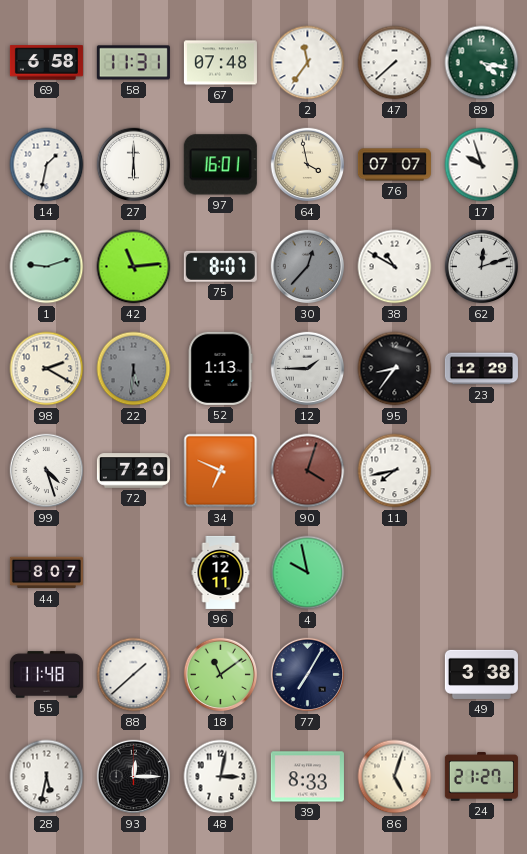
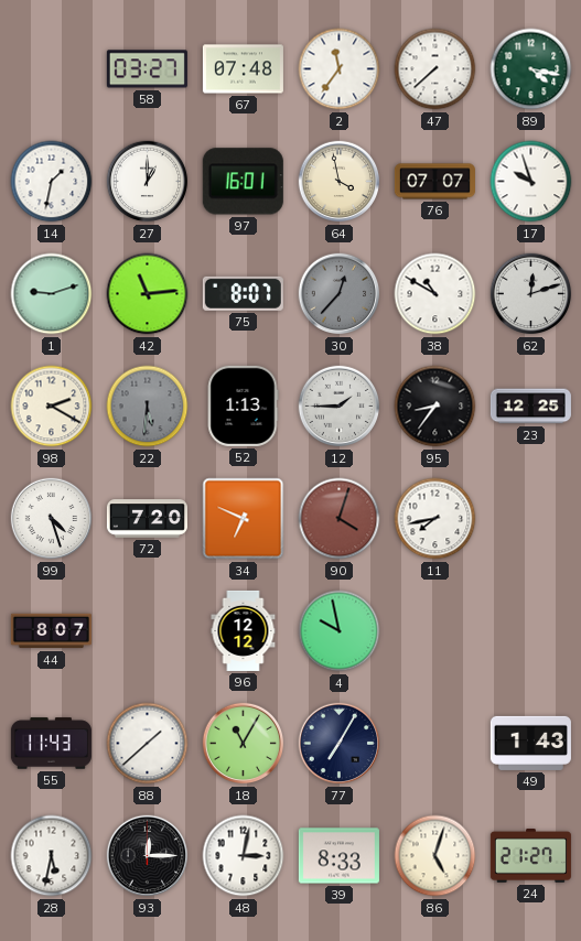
69: 6:58 -> none (46, 63)
58: 11:31 -> 03:27 (147, 69)
27: 6:00 -> 1:00 (148, 182)
23: 12:29 -> 12:25 (530, 407)
96: 12:11 -> 12:12 (244, 630)
55: 11:48 -> 11:43 (51, 744)
18: 11:09 -> 11:05 (244, 744)
49: 3:38 -> 1:43 (530, 743)
